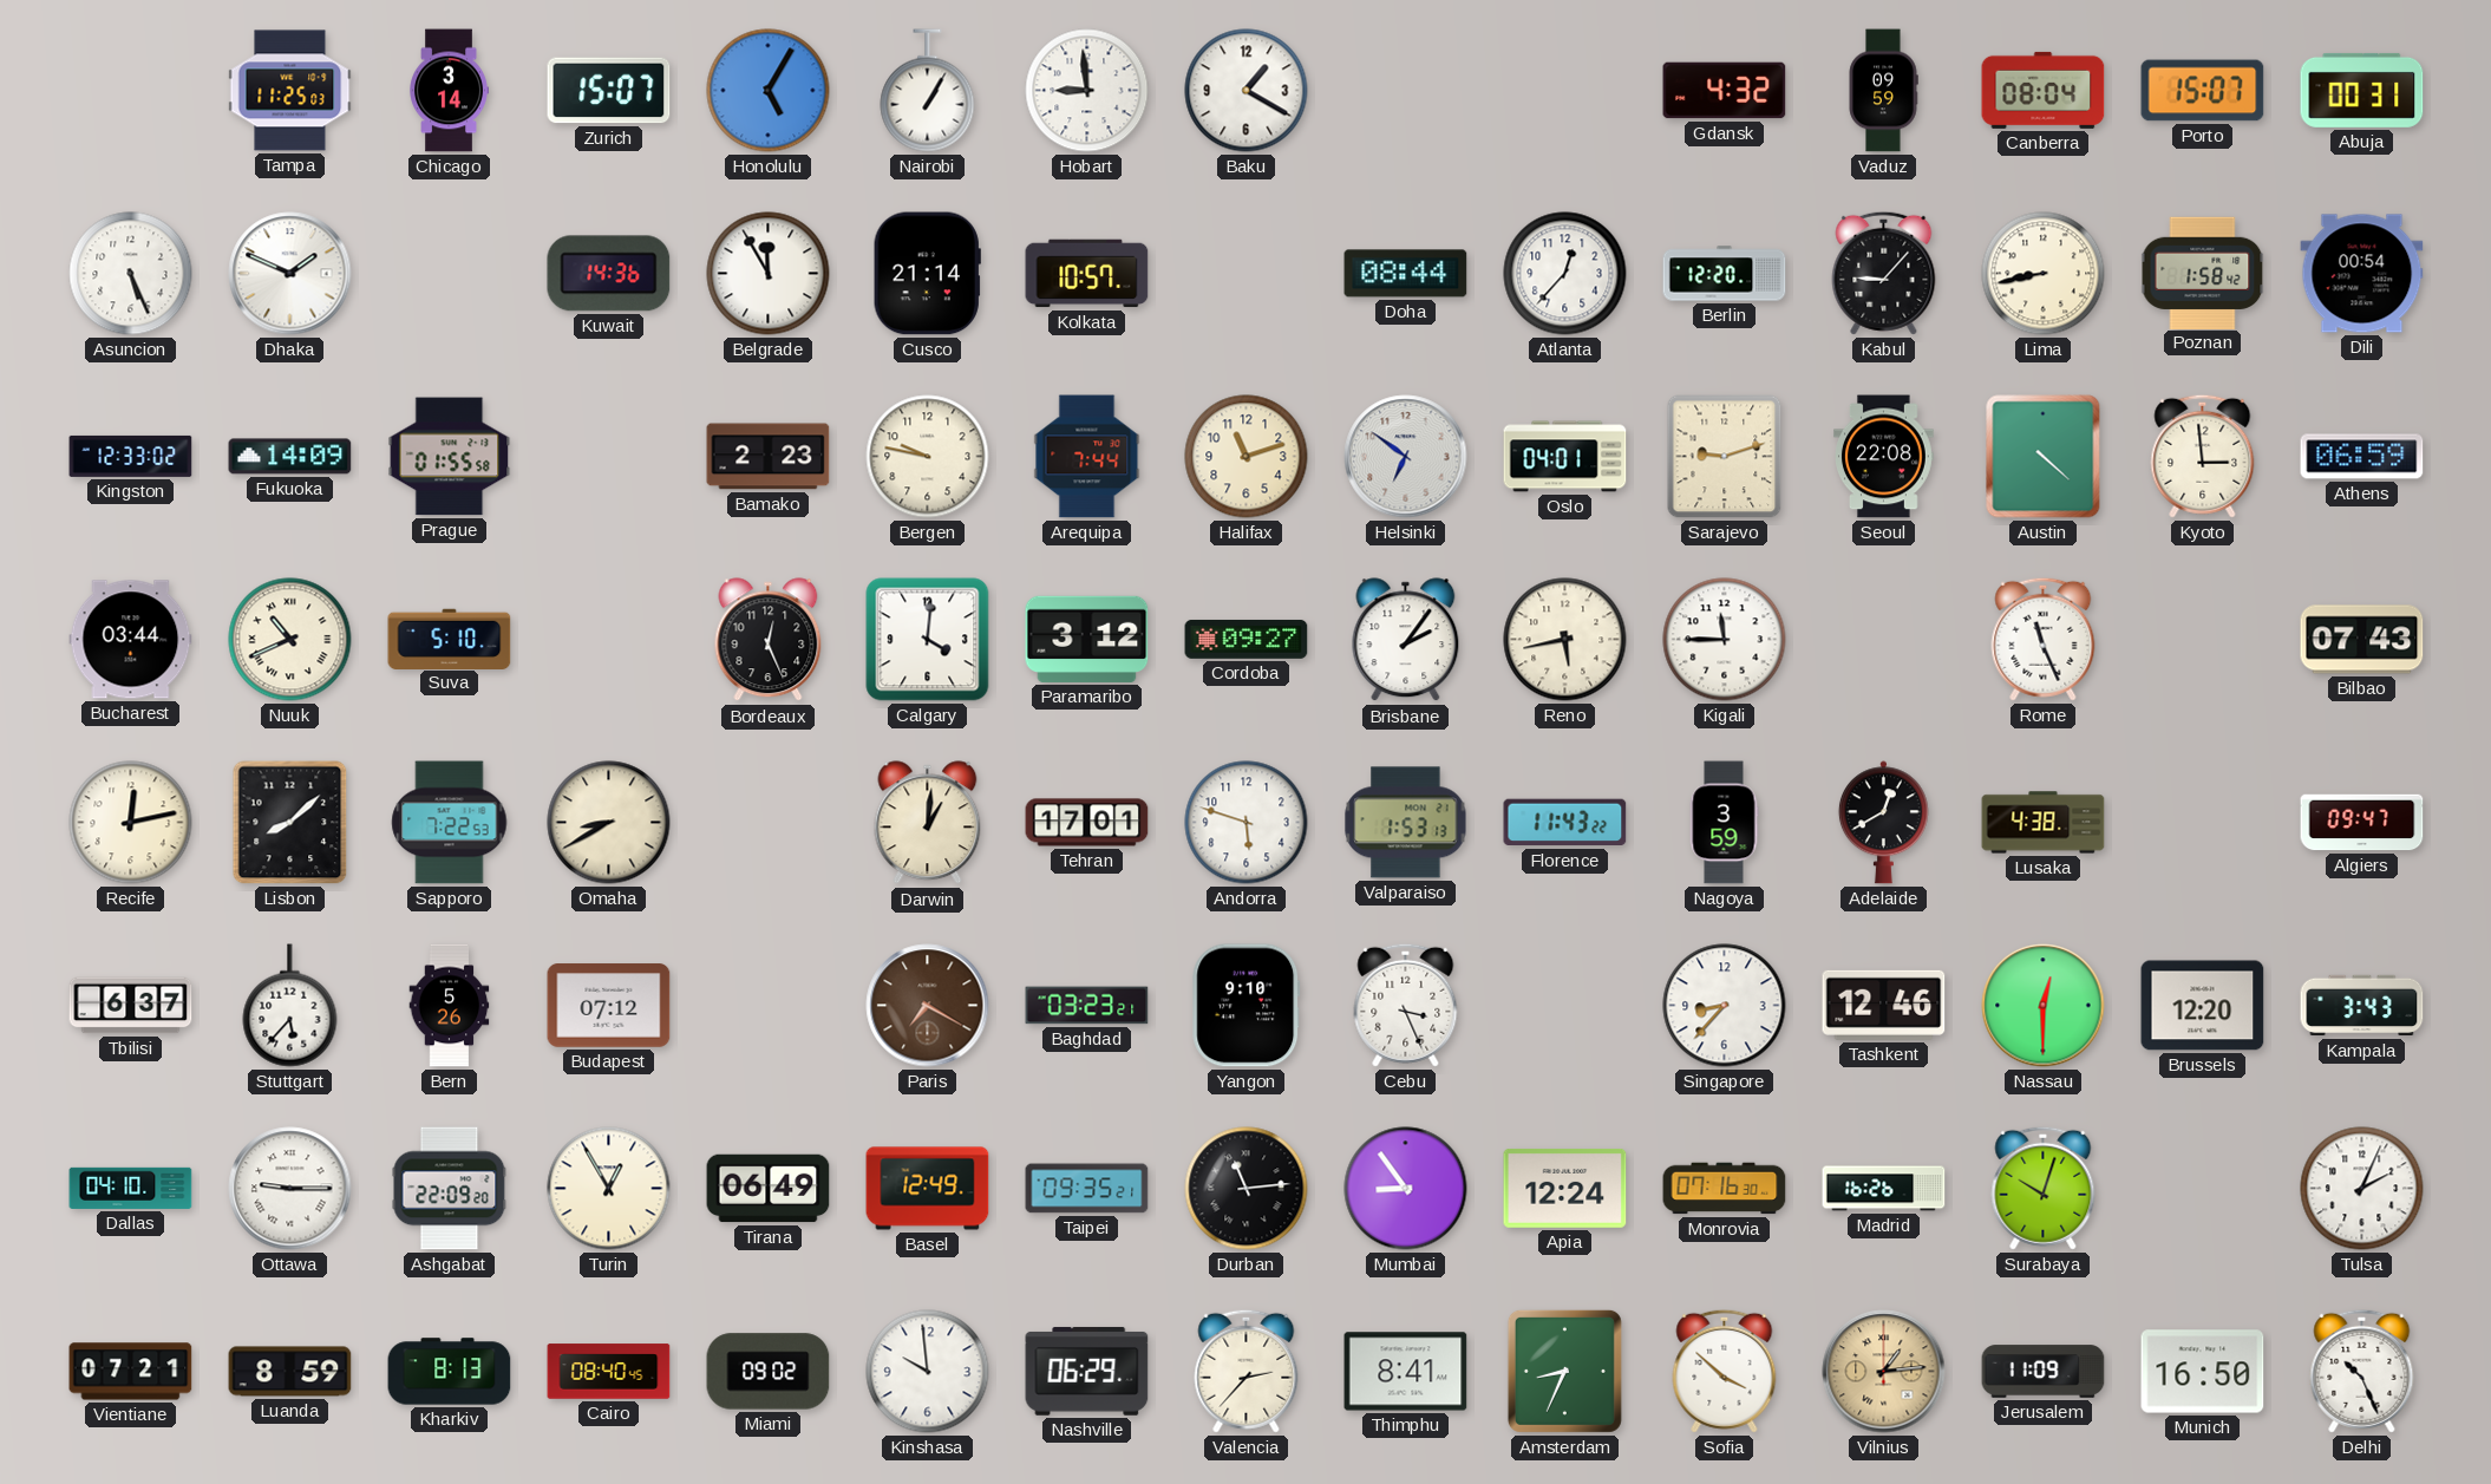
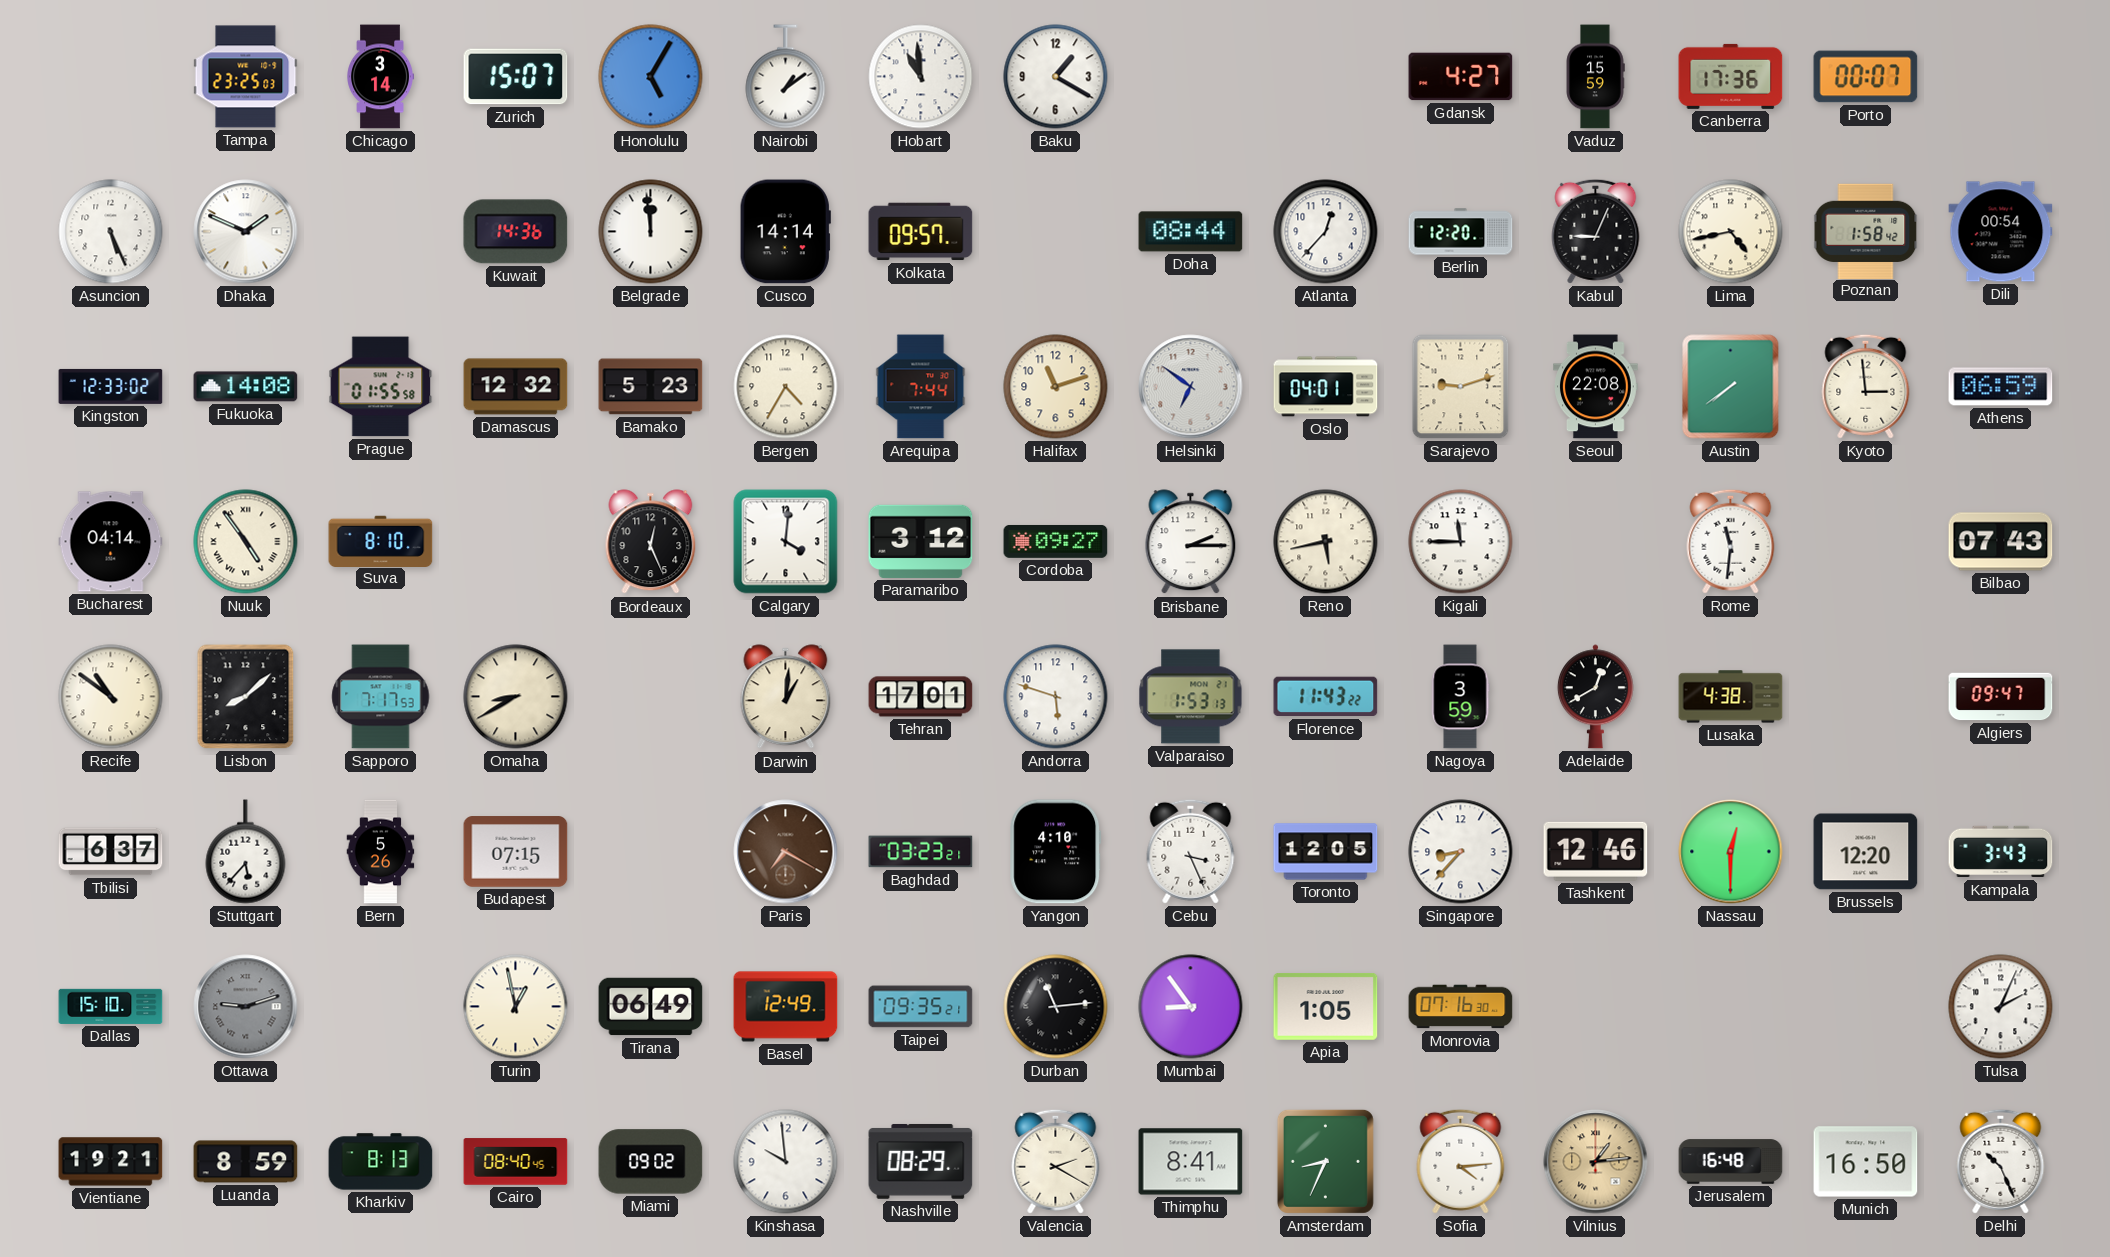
Tampa: 11:25 -> 23:25 (246, 77)
Nairobi: 1:05 -> 1:09 (786, 77)
Hobart: 8:59 -> 10:59 (921, 77)
Gdansk: 4:32 -> 4:27 (1461, 77)
Vaduz: 09:59 -> 15:59 (1595, 77)
Canberra: 08:04 -> 17:36 (1731, 76)
Porto: 15:07 -> 00:07 (1866, 77)
Abuja: 00:31 -> none (2362, 90)
Belgrade: 11:55 -> 11:59 (651, 232)
Cusco: 21:14 -> 14:14 (785, 232)
Kolkata: 10:57 -> 09:57 (921, 232)
Kabul: 9:07 -> 9:04 (1596, 231)
Lima: 8:43 -> 4:43 (1731, 232)
Fukuoka: 14:09 -> 14:08 (246, 387)
Damascus: none -> 12:32 (516, 387)
Bamako: 2:23 -> 5:23 (651, 387)
Bergen: 9:47 -> 4:35 (786, 387)
Austin: 4:22 -> 7:39 (1731, 387)
Bucharest: 03:44 -> 04:14 (111, 542)
Nuuk: 10:41 -> 4:54 (246, 542)
Suva: 5:10 -> 8:10 (381, 541)
Brisbane: 2:06 -> 2:15 (1191, 542)
Rome: 11:26 -> 11:31 (1731, 541)
Recife: 12:13 -> 10:51 (111, 697)
Sapporo: 7:22 -> 7:17 (381, 697)
Budapest: 07:12 -> 07:15 (516, 852)
Yangon: 9:10 -> 4:10 (1056, 852)
Toronto: none -> 12:05 (1326, 852)
Dallas: 04:10 -> 15:10 (111, 1006)
Ottawa: 9:15 -> 9:12 (246, 1007)
Ottawa dial: white -> grey (246, 1007)
Ashgabat: 22:09 -> none (450, 1189)
Turin: 12:55 -> 12:58 (516, 1007)
Apia: 12:24 -> 1:05 (1326, 1007)
Madrid: 16:26 -> none (1884, 1189)
Surabaya: 10:03 -> none (2044, 1188)
Vientiane: 07:21 -> 19:21 (111, 1162)
Nashville: 06:29 -> 08:29 (921, 1161)
Valencia: 2:37 -> 2:20 (1056, 1161)
Sofia: 3:52 -> 4:14 (1461, 1161)
Jerusalem: 11:09 -> 16:48 (1731, 1162)
